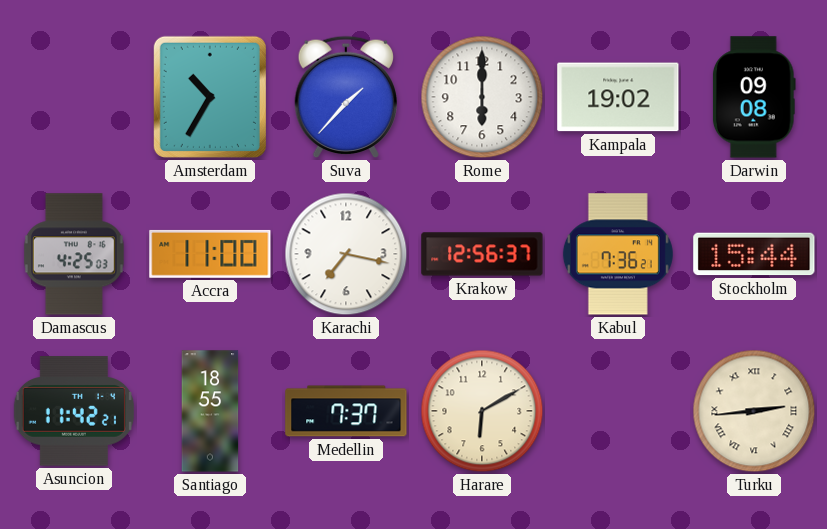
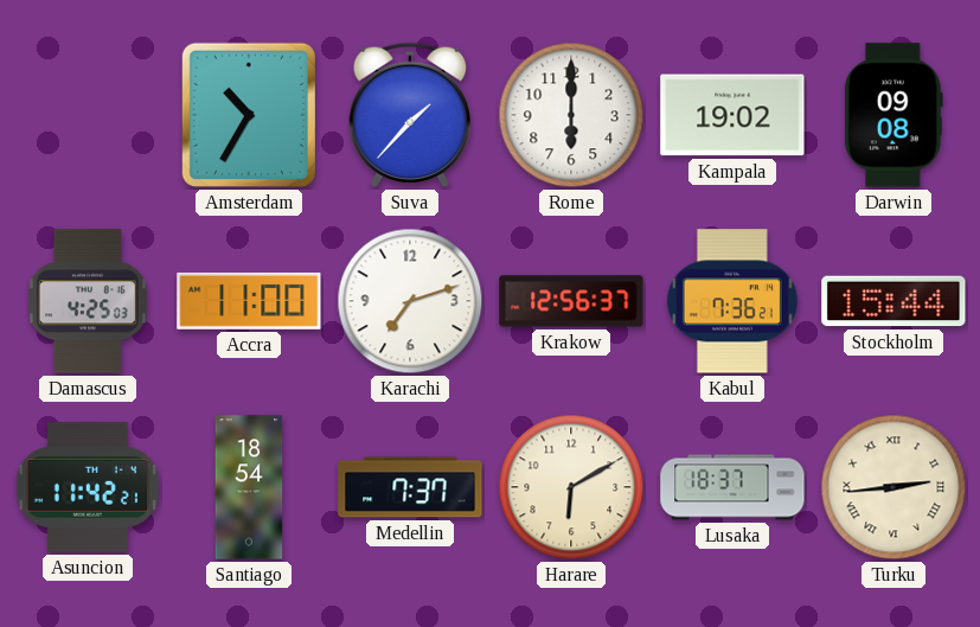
Karachi: 7:17 -> 7:12 (410, 301)
Santiago: 18:55 -> 18:54 (249, 487)
Lusaka: none -> 18:37 (732, 487)
